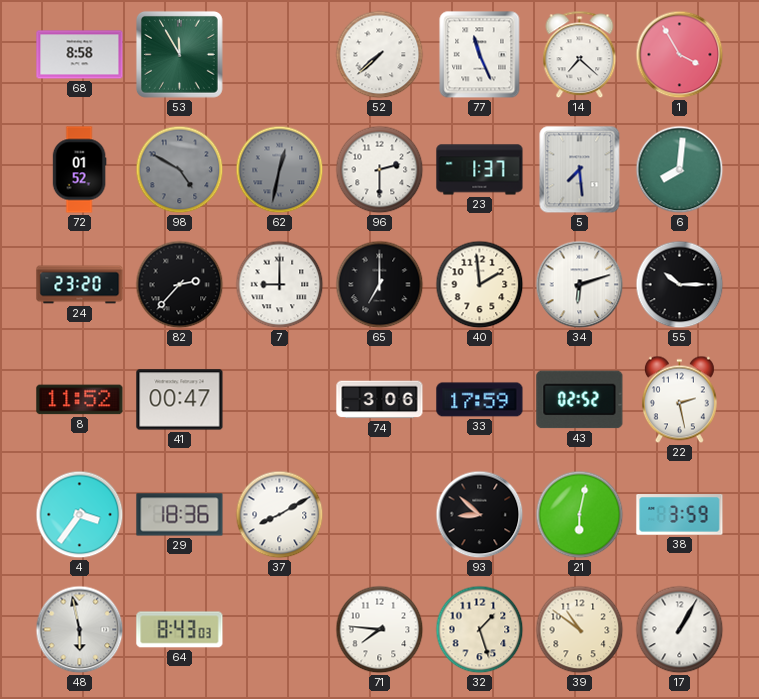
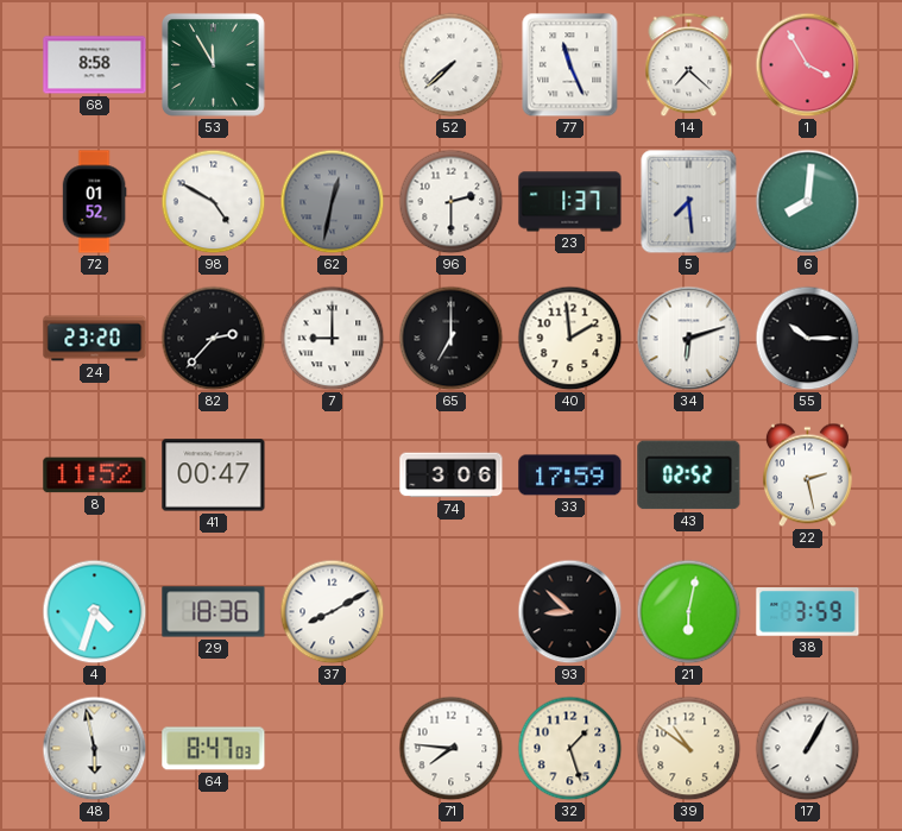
98 dial: grey -> white (214, 202)
4: 3:36 -> 4:33 (95, 612)
64: 8:43 -> 8:47 (214, 749)
